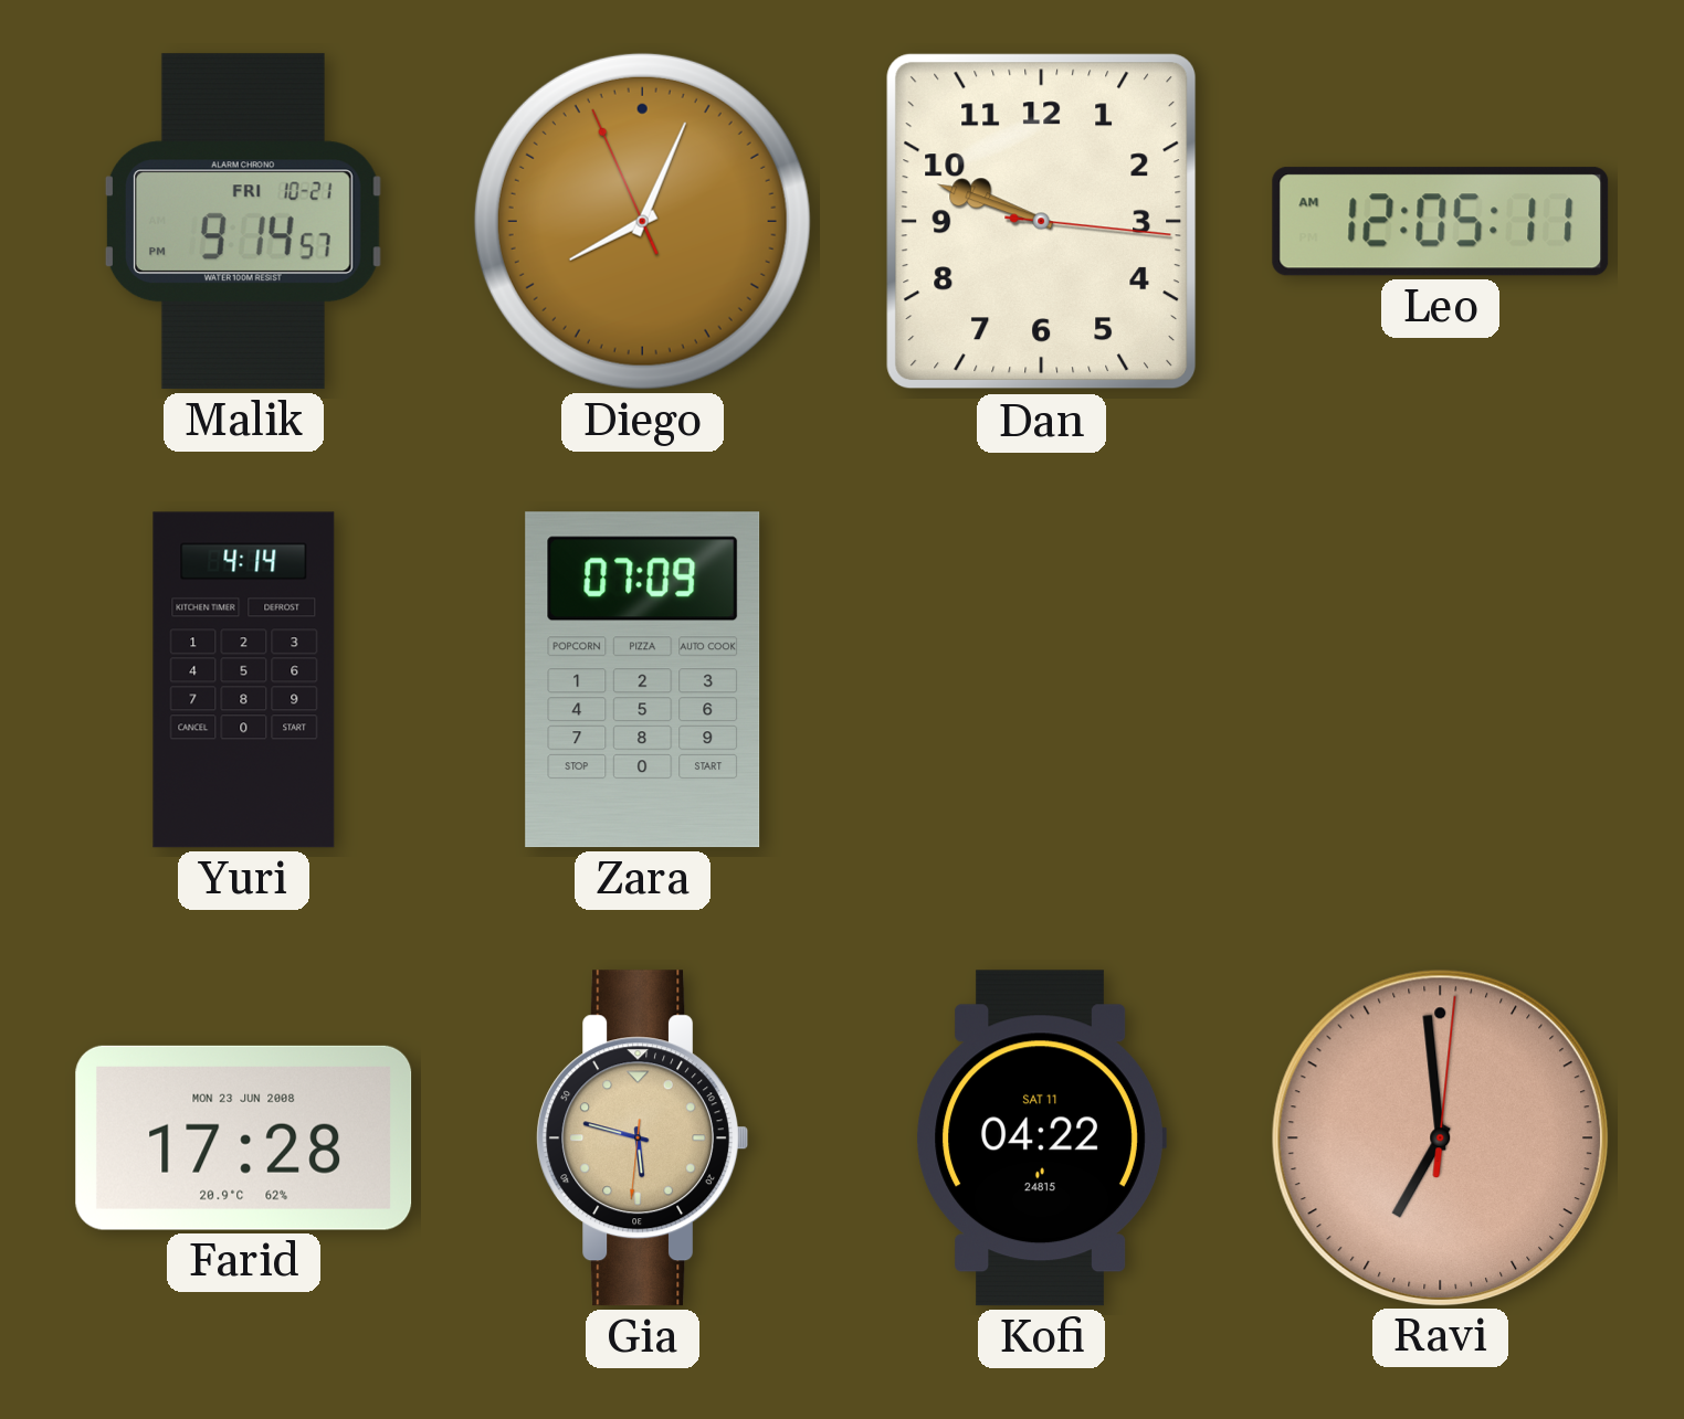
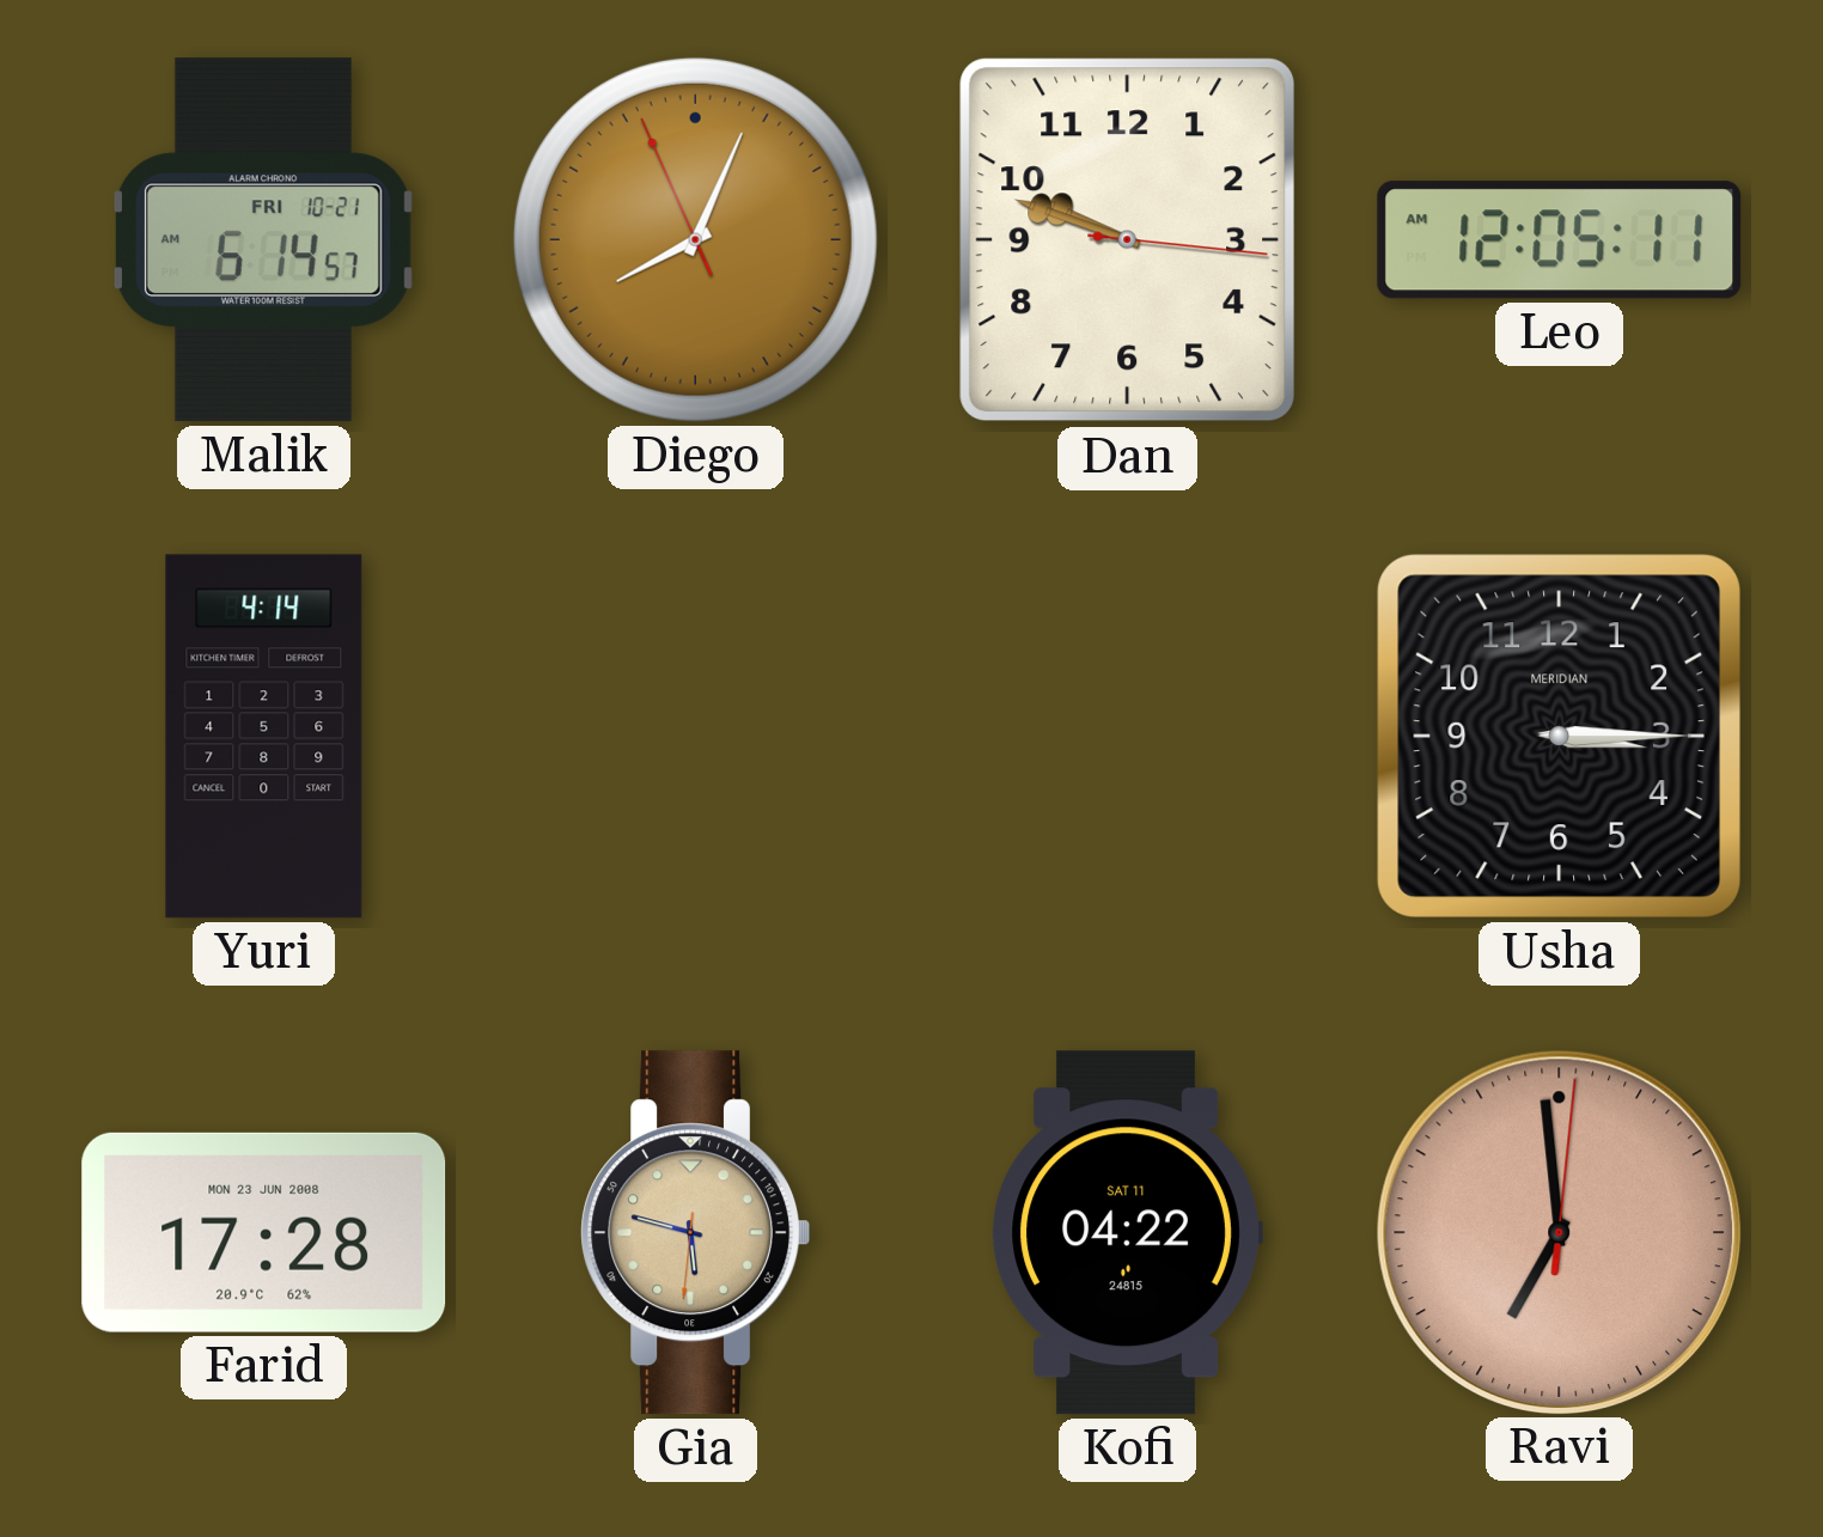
Malik: 9:14 -> 6:14 (263, 240)
Zara: 07:09 -> none (643, 680)
Usha: none -> 3:15 (1559, 736)
